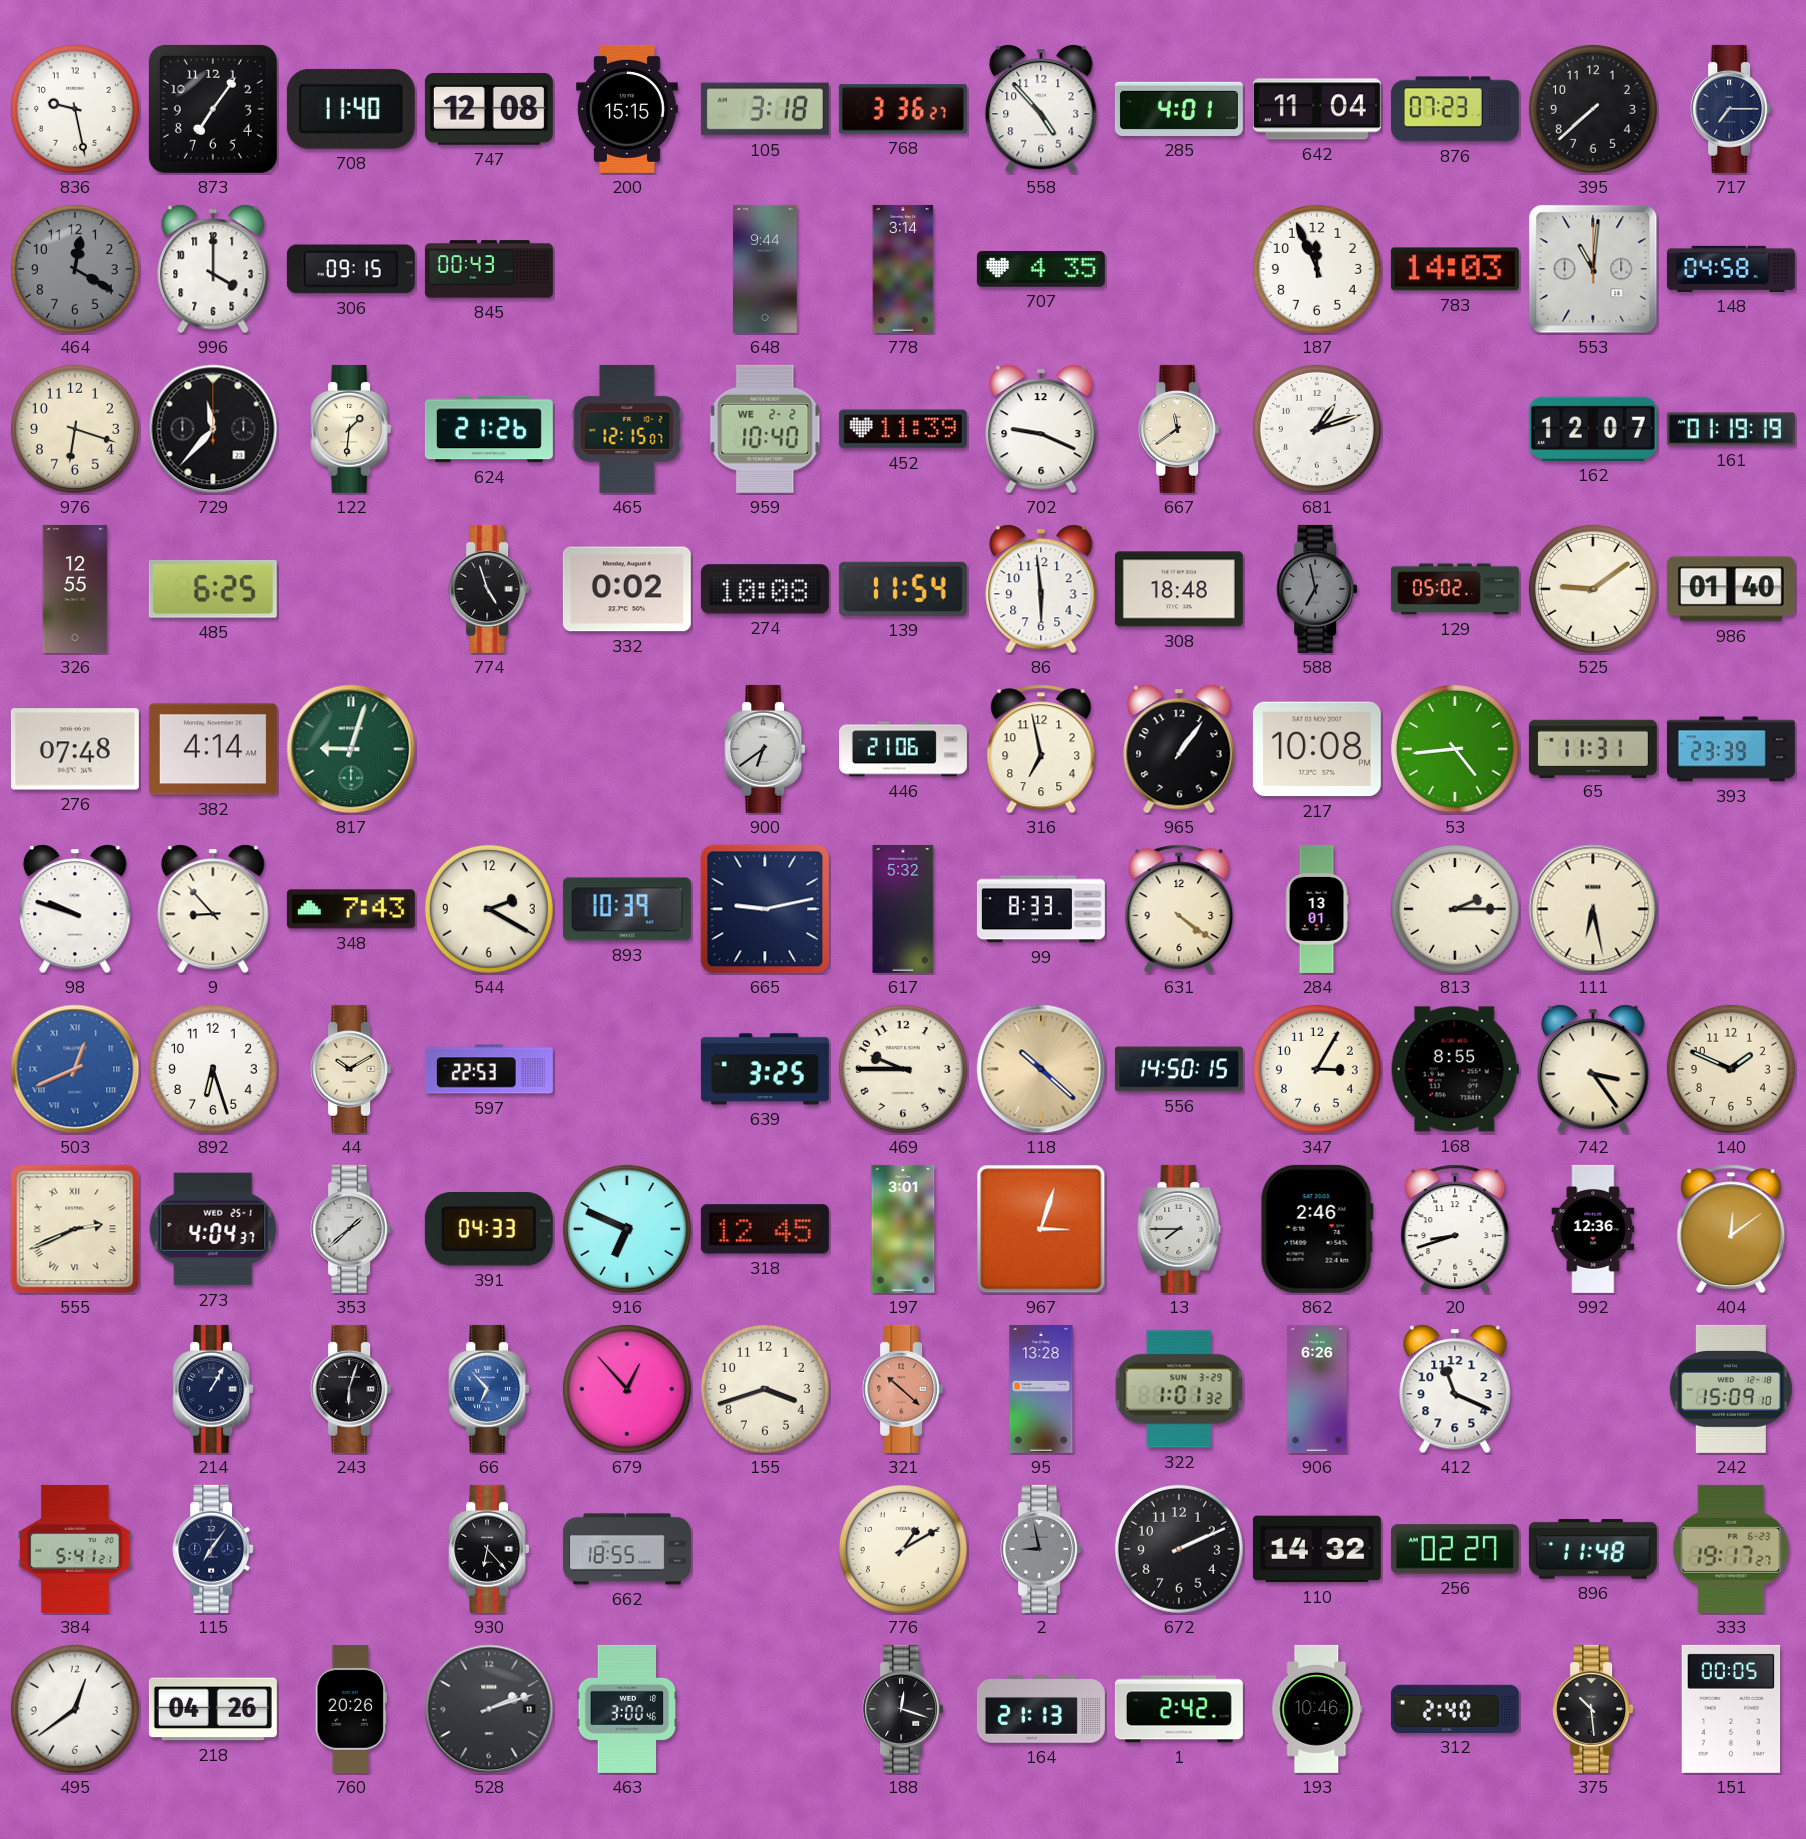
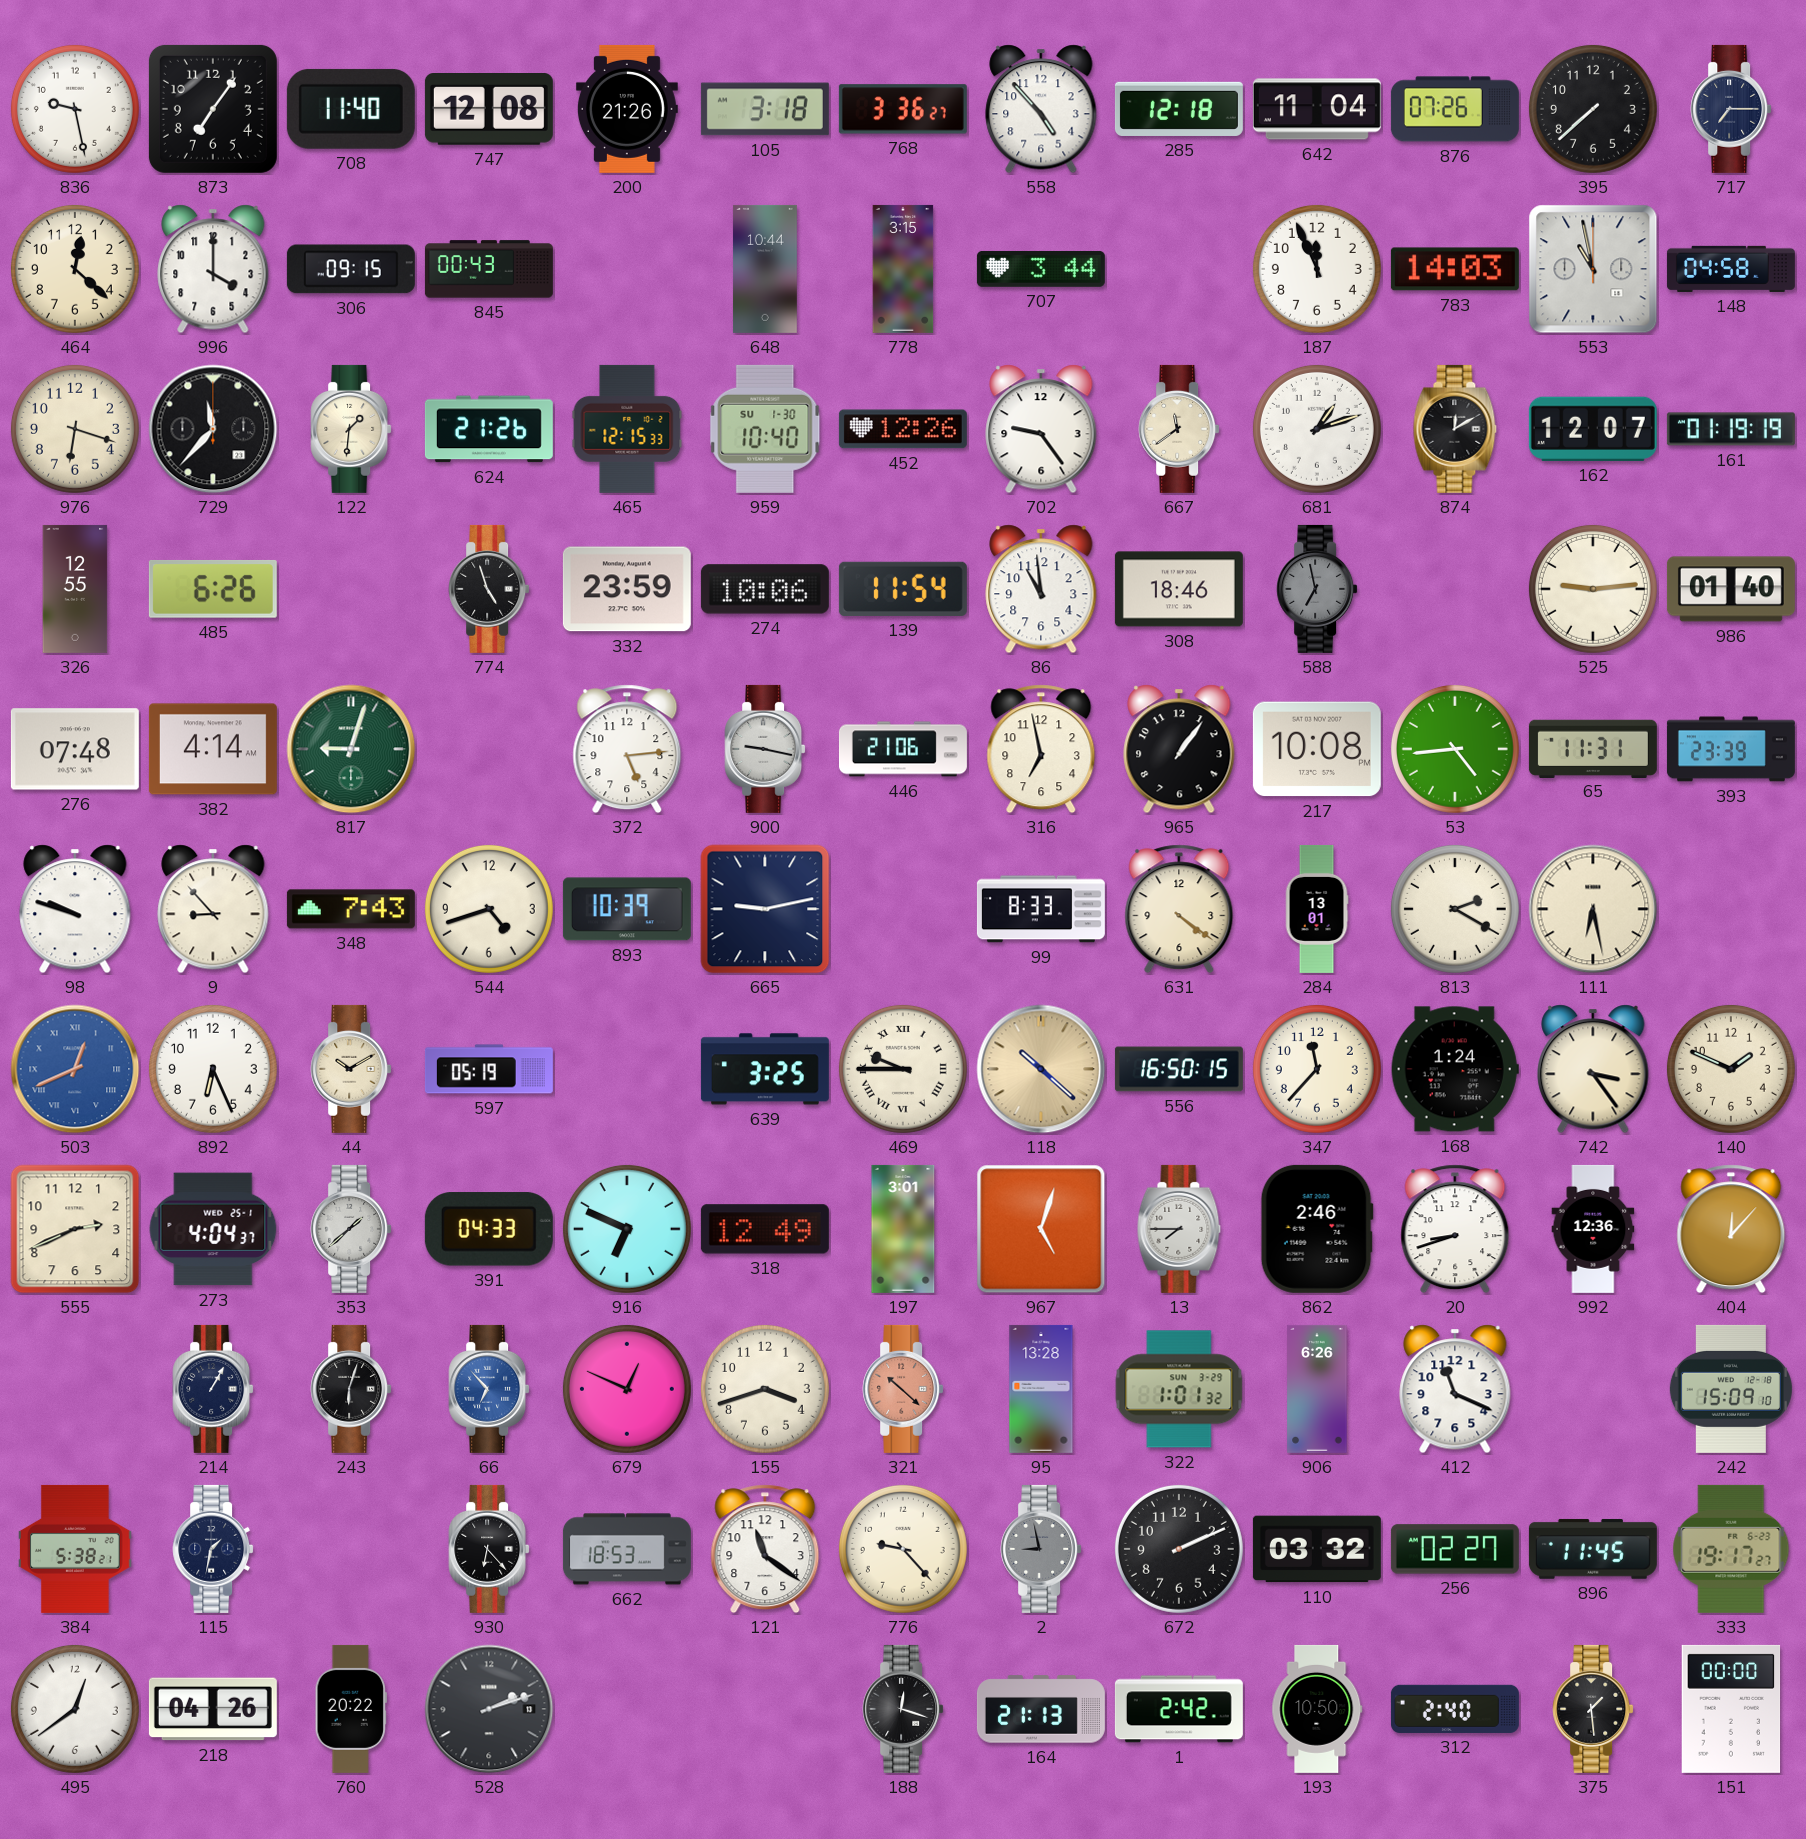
200: 15:15 -> 21:26 (627, 109)
285: 4:01 -> 12:18 (1179, 109)
876: 07:23 -> 07:26 (1455, 109)
464: 12:20 -> 12:22 (75, 269)
464 dial: grey -> cream (75, 269)
648: 9:44 -> 10:44 (765, 269)
778: 3:14 -> 3:15 (903, 269)
707: 4:35 -> 3:44 (1041, 269)
553: 11:01 -> 10:58 (1593, 269)
465: 12:15:07 -> 12:15:33 (627, 429)
959 date: WE 2-2 -> SU 1-30 (765, 429)
452: 11:39 -> 12:26 (903, 429)
702: 9:19 -> 9:24 (1041, 429)
874: none -> 12:10 (1455, 429)
485: 6:25 -> 6:26 (213, 589)
332: 0:02 -> 23:59 (627, 589)
274: 10:08 -> 10:06 (765, 589)
86: 5:59 -> 10:59 (1041, 589)
308: 18:48 -> 18:46 (1179, 589)
129: 05:02 -> none (1455, 589)
525: 9:09 -> 9:14 (1593, 589)
372: none -> 5:14 (627, 749)
900: 6:39 -> 9:17 (765, 749)
544: 2:20 -> 4:42 (489, 909)
617: 5:32 -> none (903, 909)
813: 2:15 -> 2:20 (1455, 909)
892: 6:27 -> 6:26 (213, 1069)
597: 22:53 -> 05:19 (489, 1069)
469 numerals: Arabic -> Roman (903, 1069)
556: 14:50 -> 16:50 (1179, 1069)
347: 3:05 -> 11:37 (1317, 1069)
168: 8:55 -> 1:24 (1455, 1069)
555 numerals: Roman -> Arabic (75, 1229)
318: 12:45 -> 12:49 (765, 1229)
967: 3:03 -> 5:03 (1041, 1229)
404: 12:09 -> 12:07 (1731, 1229)
679: 12:53 -> 12:49 (627, 1389)
384: 5:41 -> 5:38 (75, 1549)
115: 7:06 -> 1:32 (213, 1549)
662: 18:55 -> 18:53 (627, 1549)
121: none -> 11:21 (765, 1549)
776: 1:10 -> 9:23 (903, 1549)
110: 14:32 -> 03:32 (1317, 1549)
896: 11:48 -> 11:45 (1593, 1549)
760: 20:26 -> 20:22 (351, 1709)
463: 3:00 -> none (627, 1709)
193: 10:46 -> 10:50 (1317, 1709)
375: 10:29 -> 1:29 (1593, 1709)
151: 00:05 -> 00:00 (1731, 1709)
